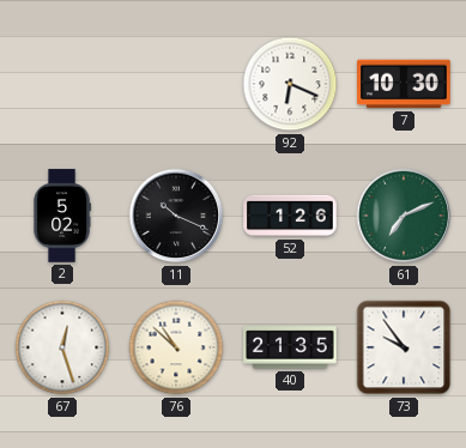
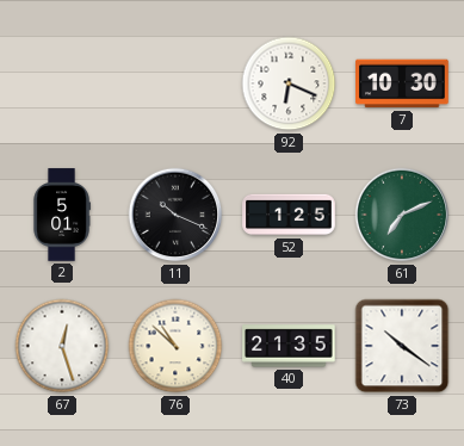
2: 5:02 -> 5:01 (62, 215)
52: 1:26 -> 1:25 (289, 215)
73: 9:54 -> 10:21 (402, 346)
